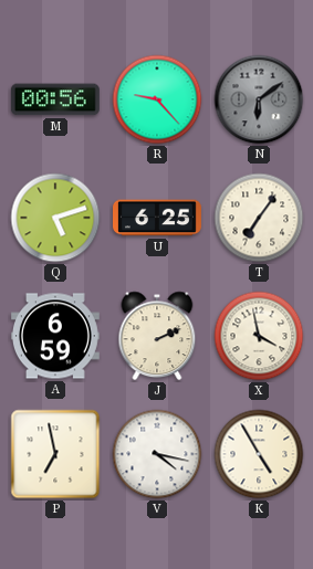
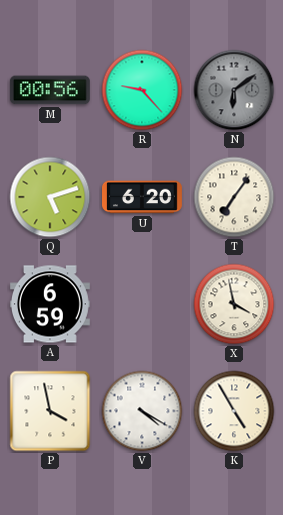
U: 6:25 -> 6:20 (143, 197)
J: 2:11 -> none (157, 336)
P: 6:58 -> 3:58 (50, 411)
V: 4:17 -> 4:20 (142, 411)
